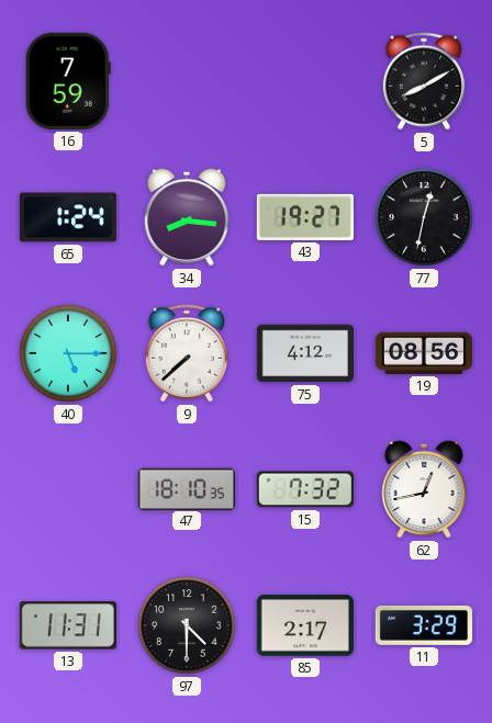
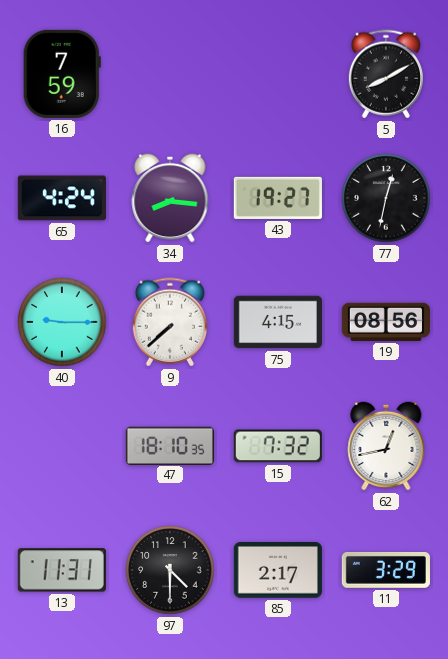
65: 1:24 -> 4:24 (62, 198)
40: 5:15 -> 9:15 (62, 322)
75: 4:12 -> 4:15 (278, 322)
